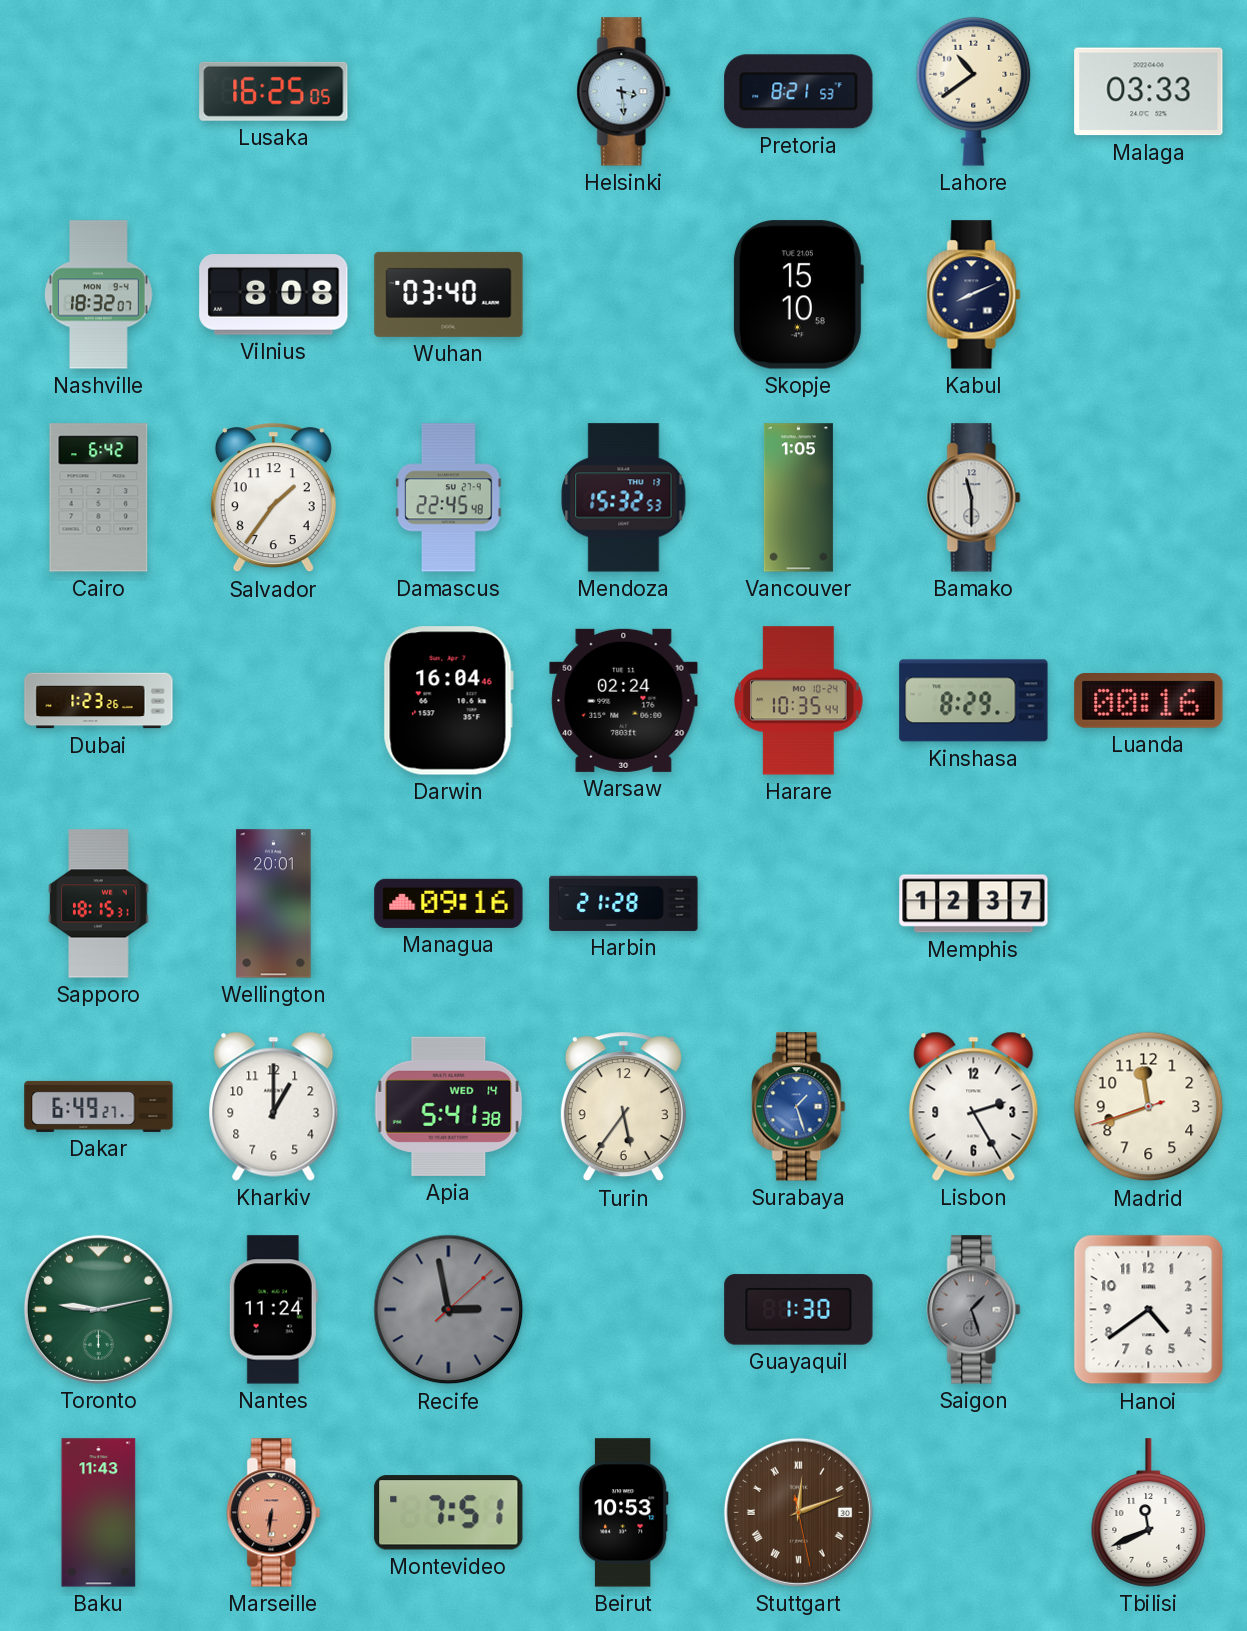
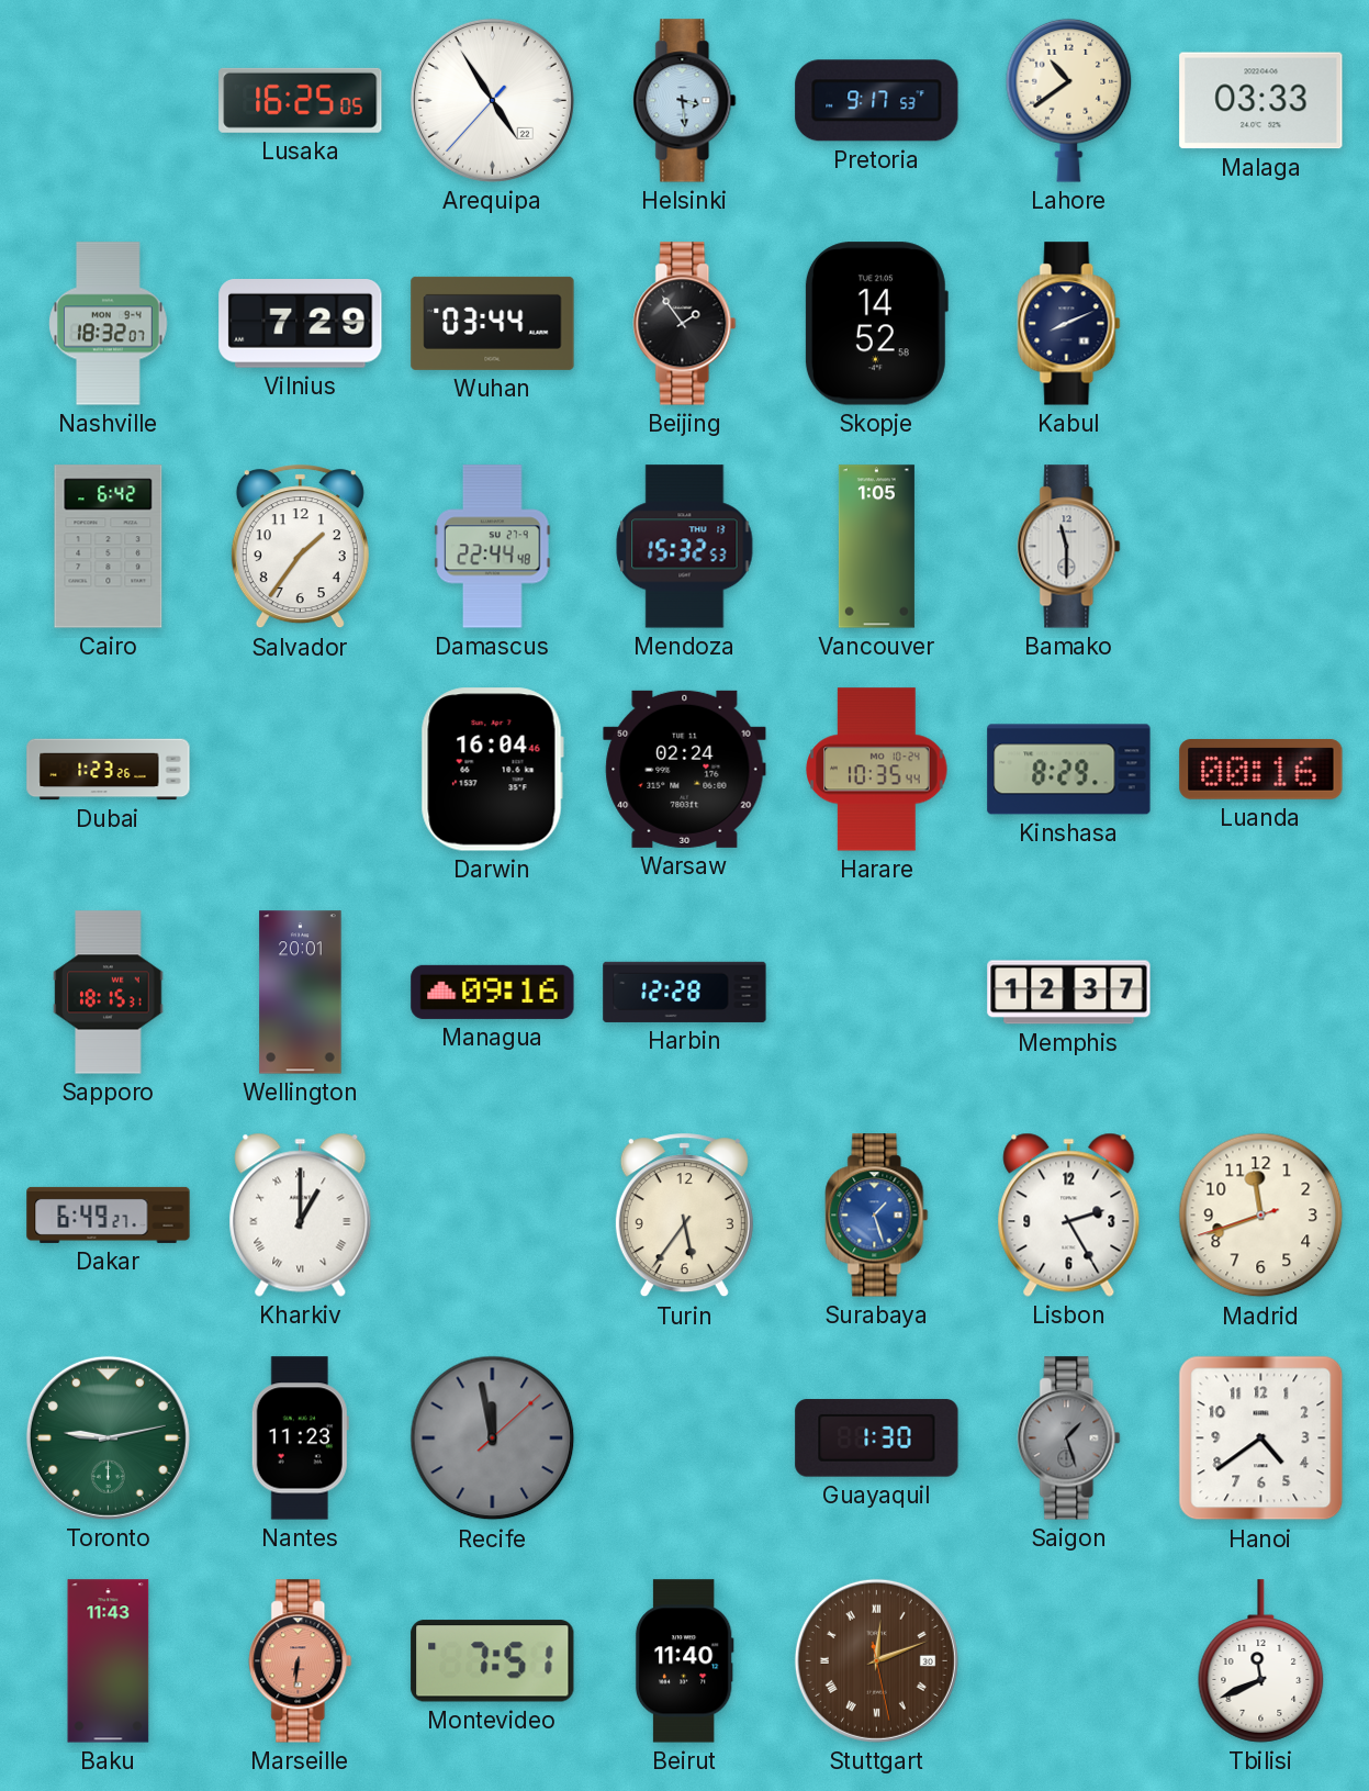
Arequipa: none -> 4:54 (492, 100)
Pretoria: 8:21 -> 9:17 (877, 101)
Vilnius: 8:08 -> 7:29 (301, 324)
Wuhan: 03:40 -> 03:44 (493, 323)
Beijing: none -> 1:54 (685, 324)
Skopje: 15:10 -> 14:52 (876, 324)
Damascus: 22:45 -> 22:44 (493, 547)
Harbin: 21:28 -> 12:28 (685, 992)
Kharkiv numerals: Arabic -> Roman (301, 1214)
Apia: 5:41 -> none (449, 1106)
Nantes: 11:24 -> 11:23 (300, 1439)
Recife: 2:58 -> 11:58 (493, 1439)
Beirut: 10:53 -> 11:40 (684, 1661)
